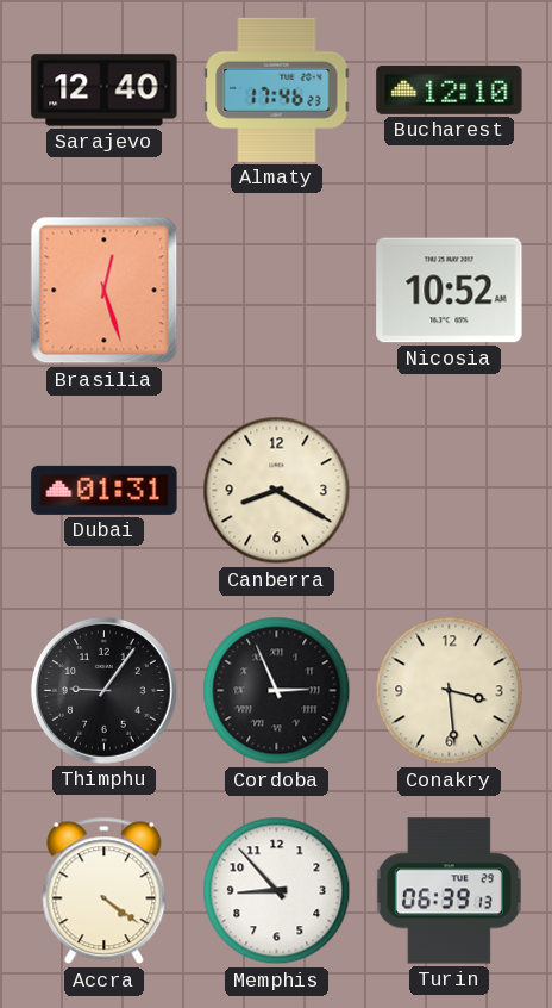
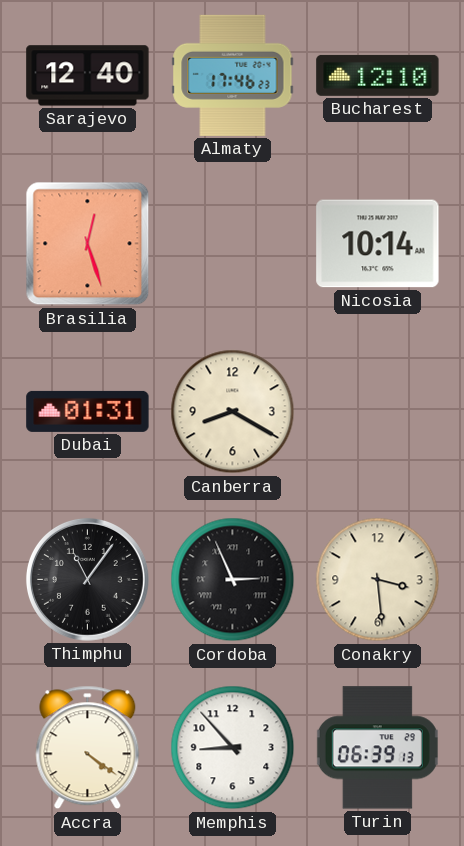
Nicosia: 10:52 -> 10:14 (378, 244)
Thimphu: 9:06 -> 11:06 (87, 579)
